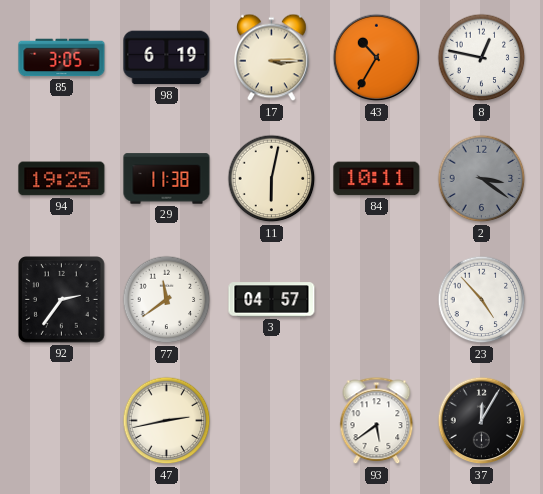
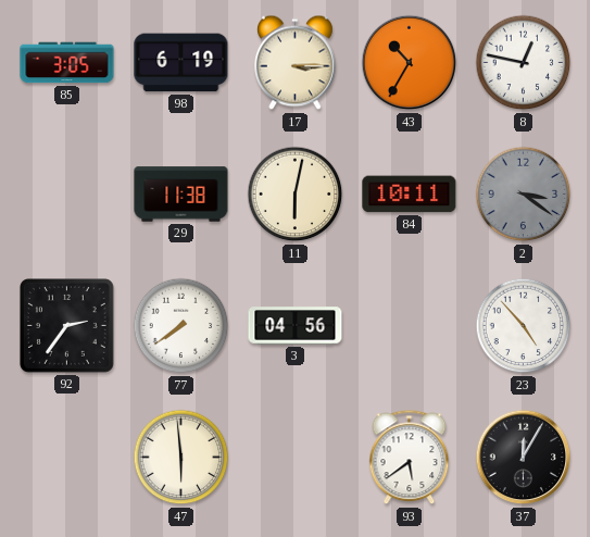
94: 19:25 -> none (62, 179)
77: 11:39 -> 7:39 (181, 326)
3: 04:57 -> 04:56 (296, 326)
47: 2:43 -> 5:59 (181, 458)
